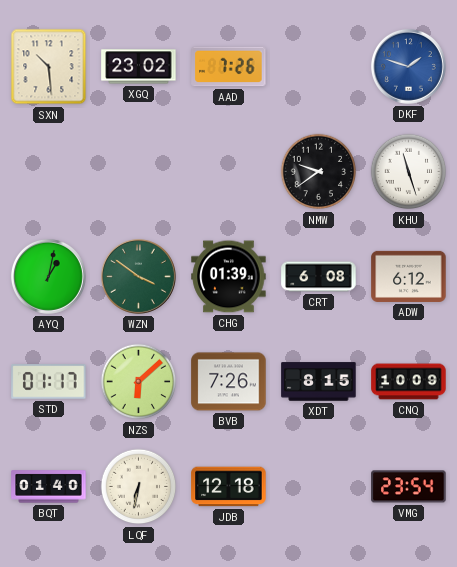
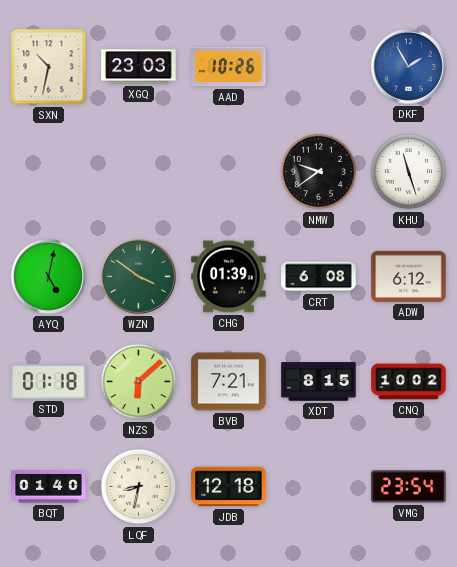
SXN: 10:29 -> 10:32 (49, 67)
XGQ: 23:02 -> 23:03 (139, 67)
AAD: 7:26 -> 10:26 (229, 67)
DKF: 1:48 -> 1:55 (408, 66)
AYQ: 1:02 -> 5:02 (48, 276)
STD: 01:17 -> 01:18 (49, 382)
BVB: 7:26 -> 7:21 (229, 382)
CNQ: 10:09 -> 10:02 (409, 382)
LQF: 6:32 -> 8:32 (139, 487)
